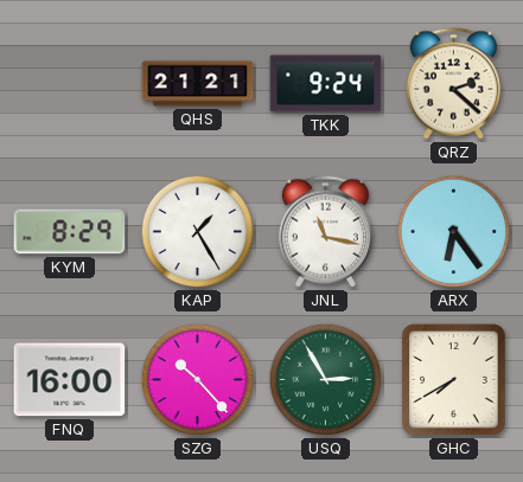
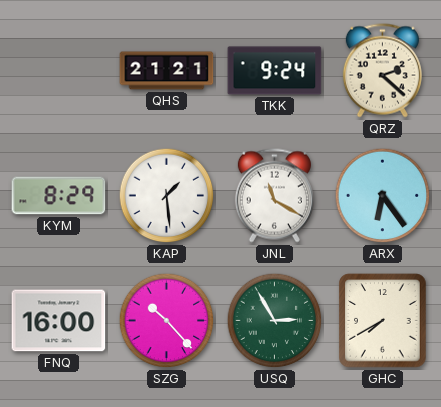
KAP: 1:25 -> 1:29 (167, 196)
JNL: 11:17 -> 11:20 (274, 196)
